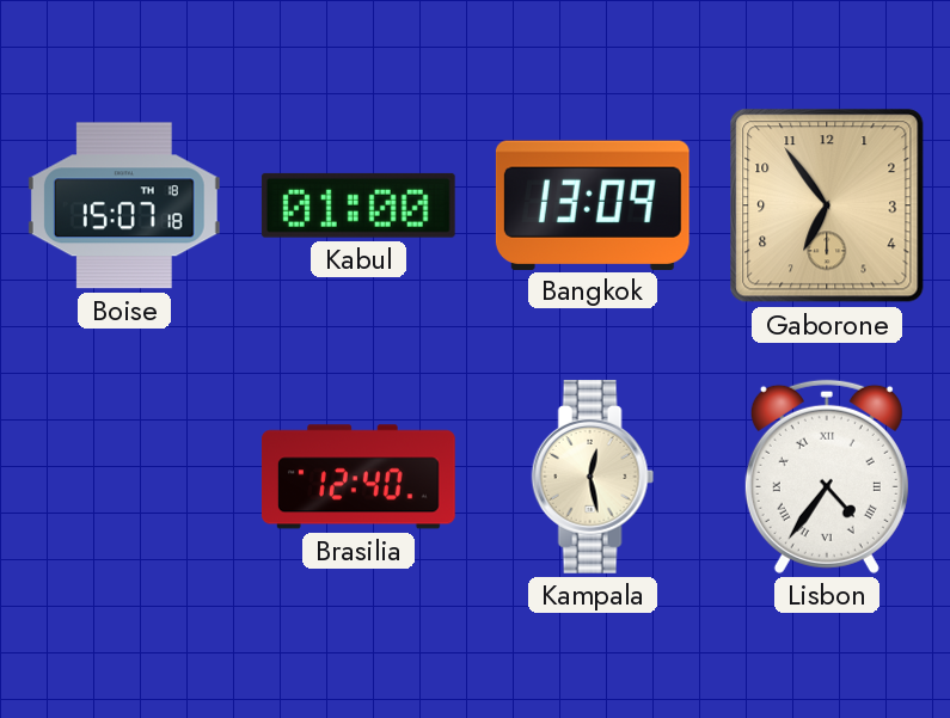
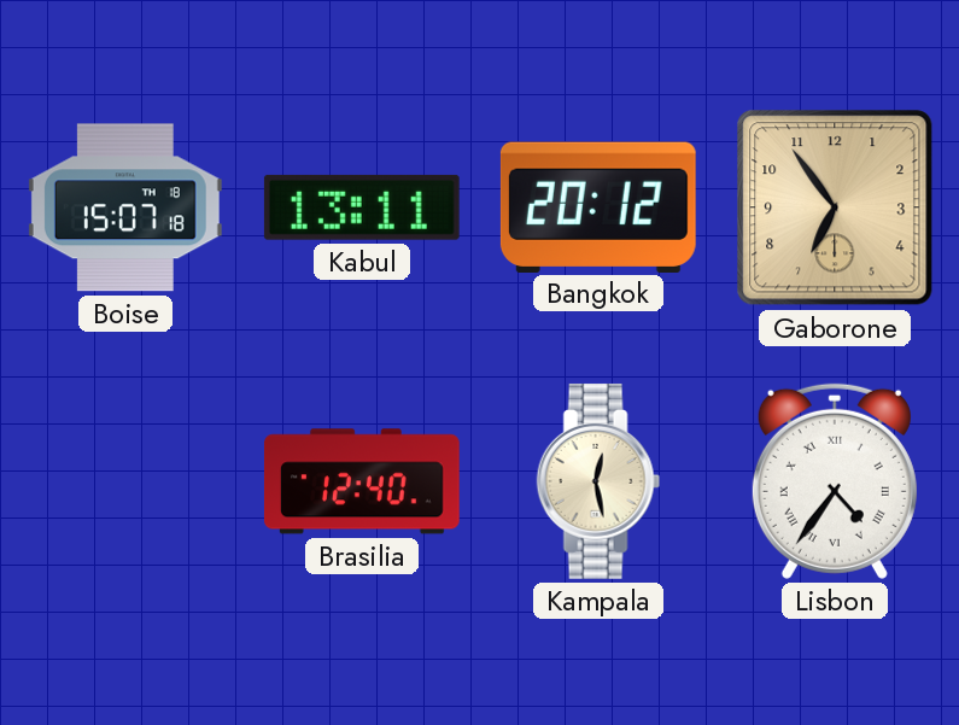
Kabul: 01:00 -> 13:11 (362, 207)
Bangkok: 13:09 -> 20:12 (598, 206)
